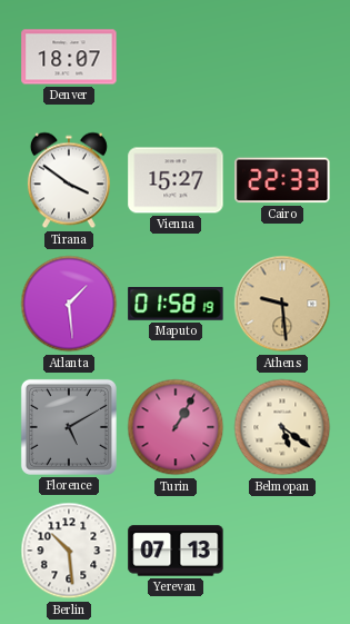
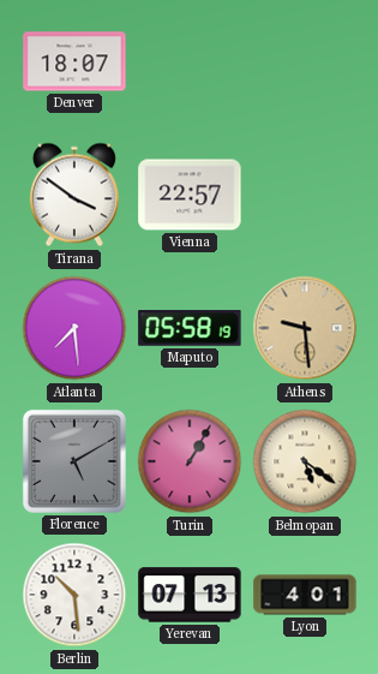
Vienna: 15:27 -> 22:57 (190, 195)
Cairo: 22:33 -> none (282, 180)
Atlanta: 1:29 -> 7:29 (74, 328)
Maputo: 01:58 -> 05:58 (190, 329)
Lyon: none -> 4:01 (305, 595)
